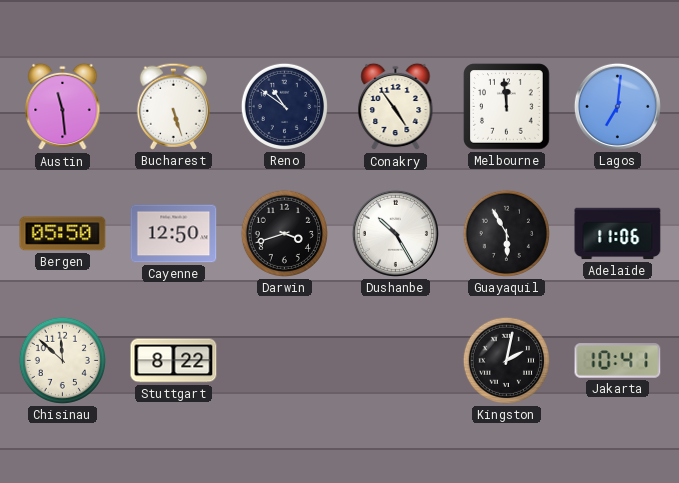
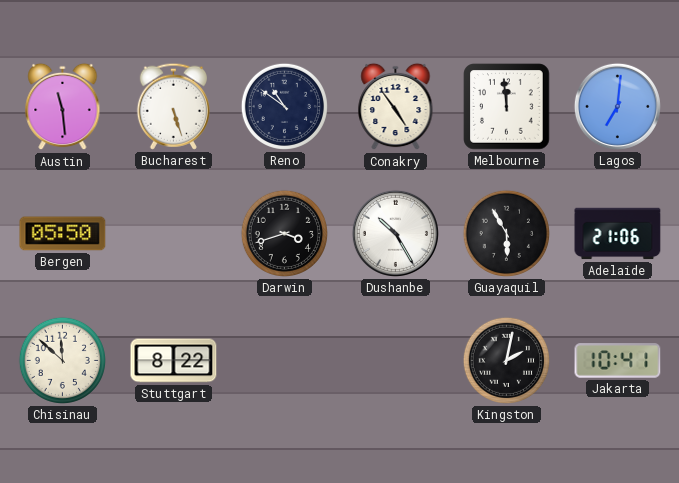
Cayenne: 12:50 -> none (174, 234)
Adelaide: 11:06 -> 21:06 (618, 234)
